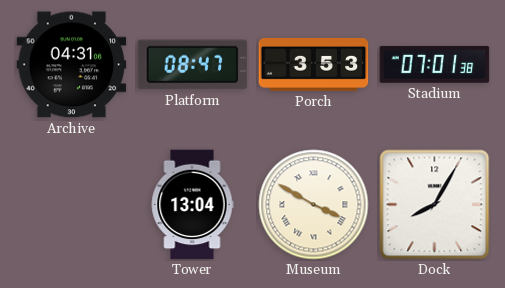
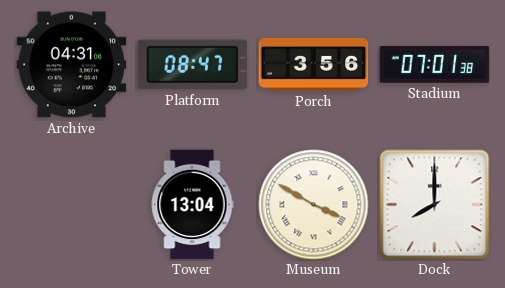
Porch: 3:53 -> 3:56 (314, 64)
Dock: 8:05 -> 8:00 (435, 205)
